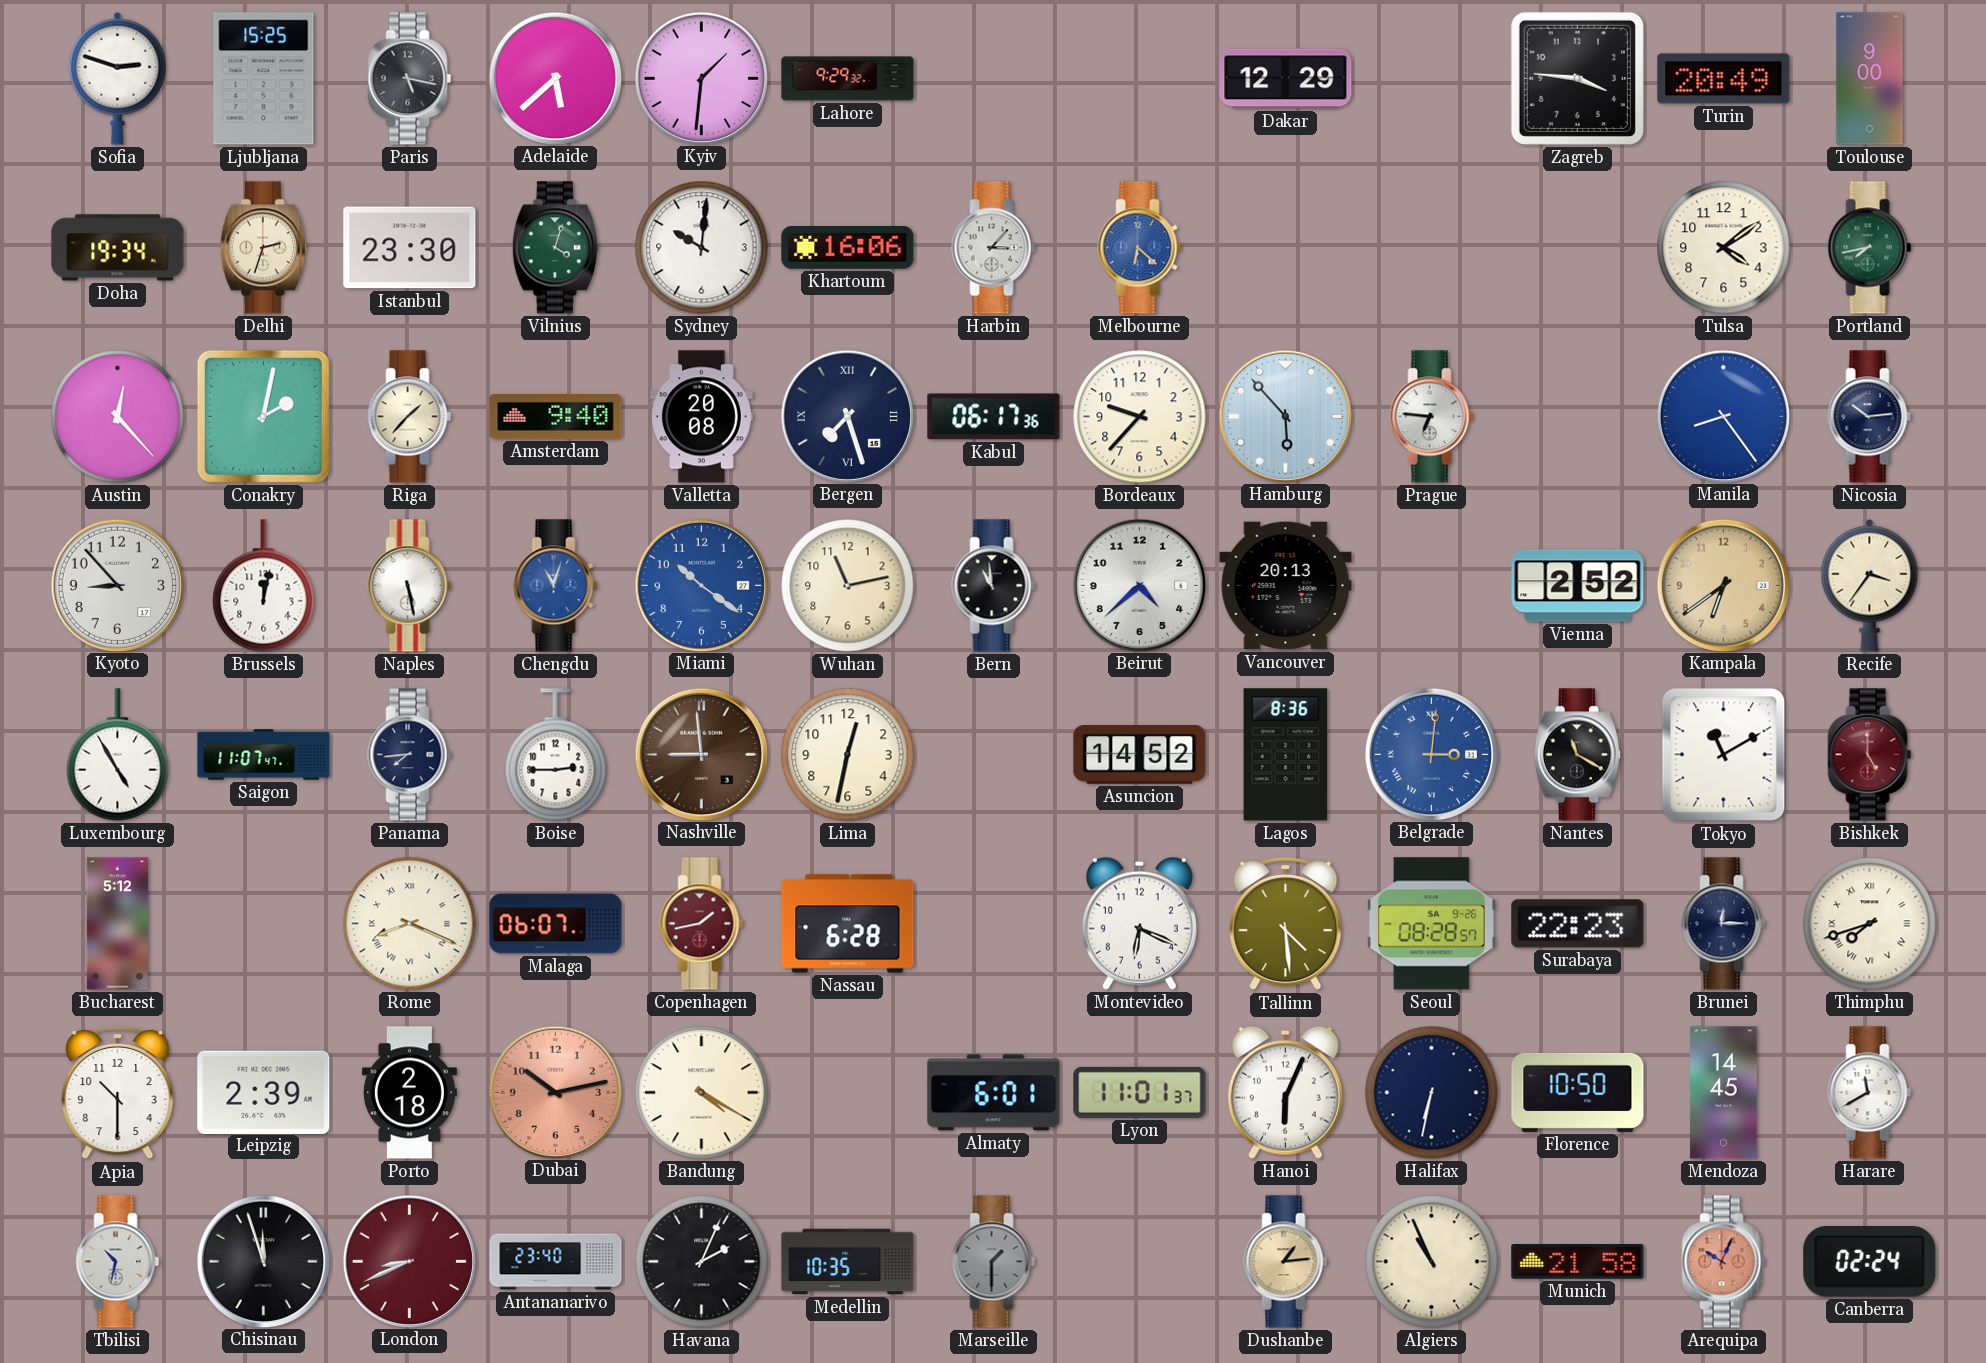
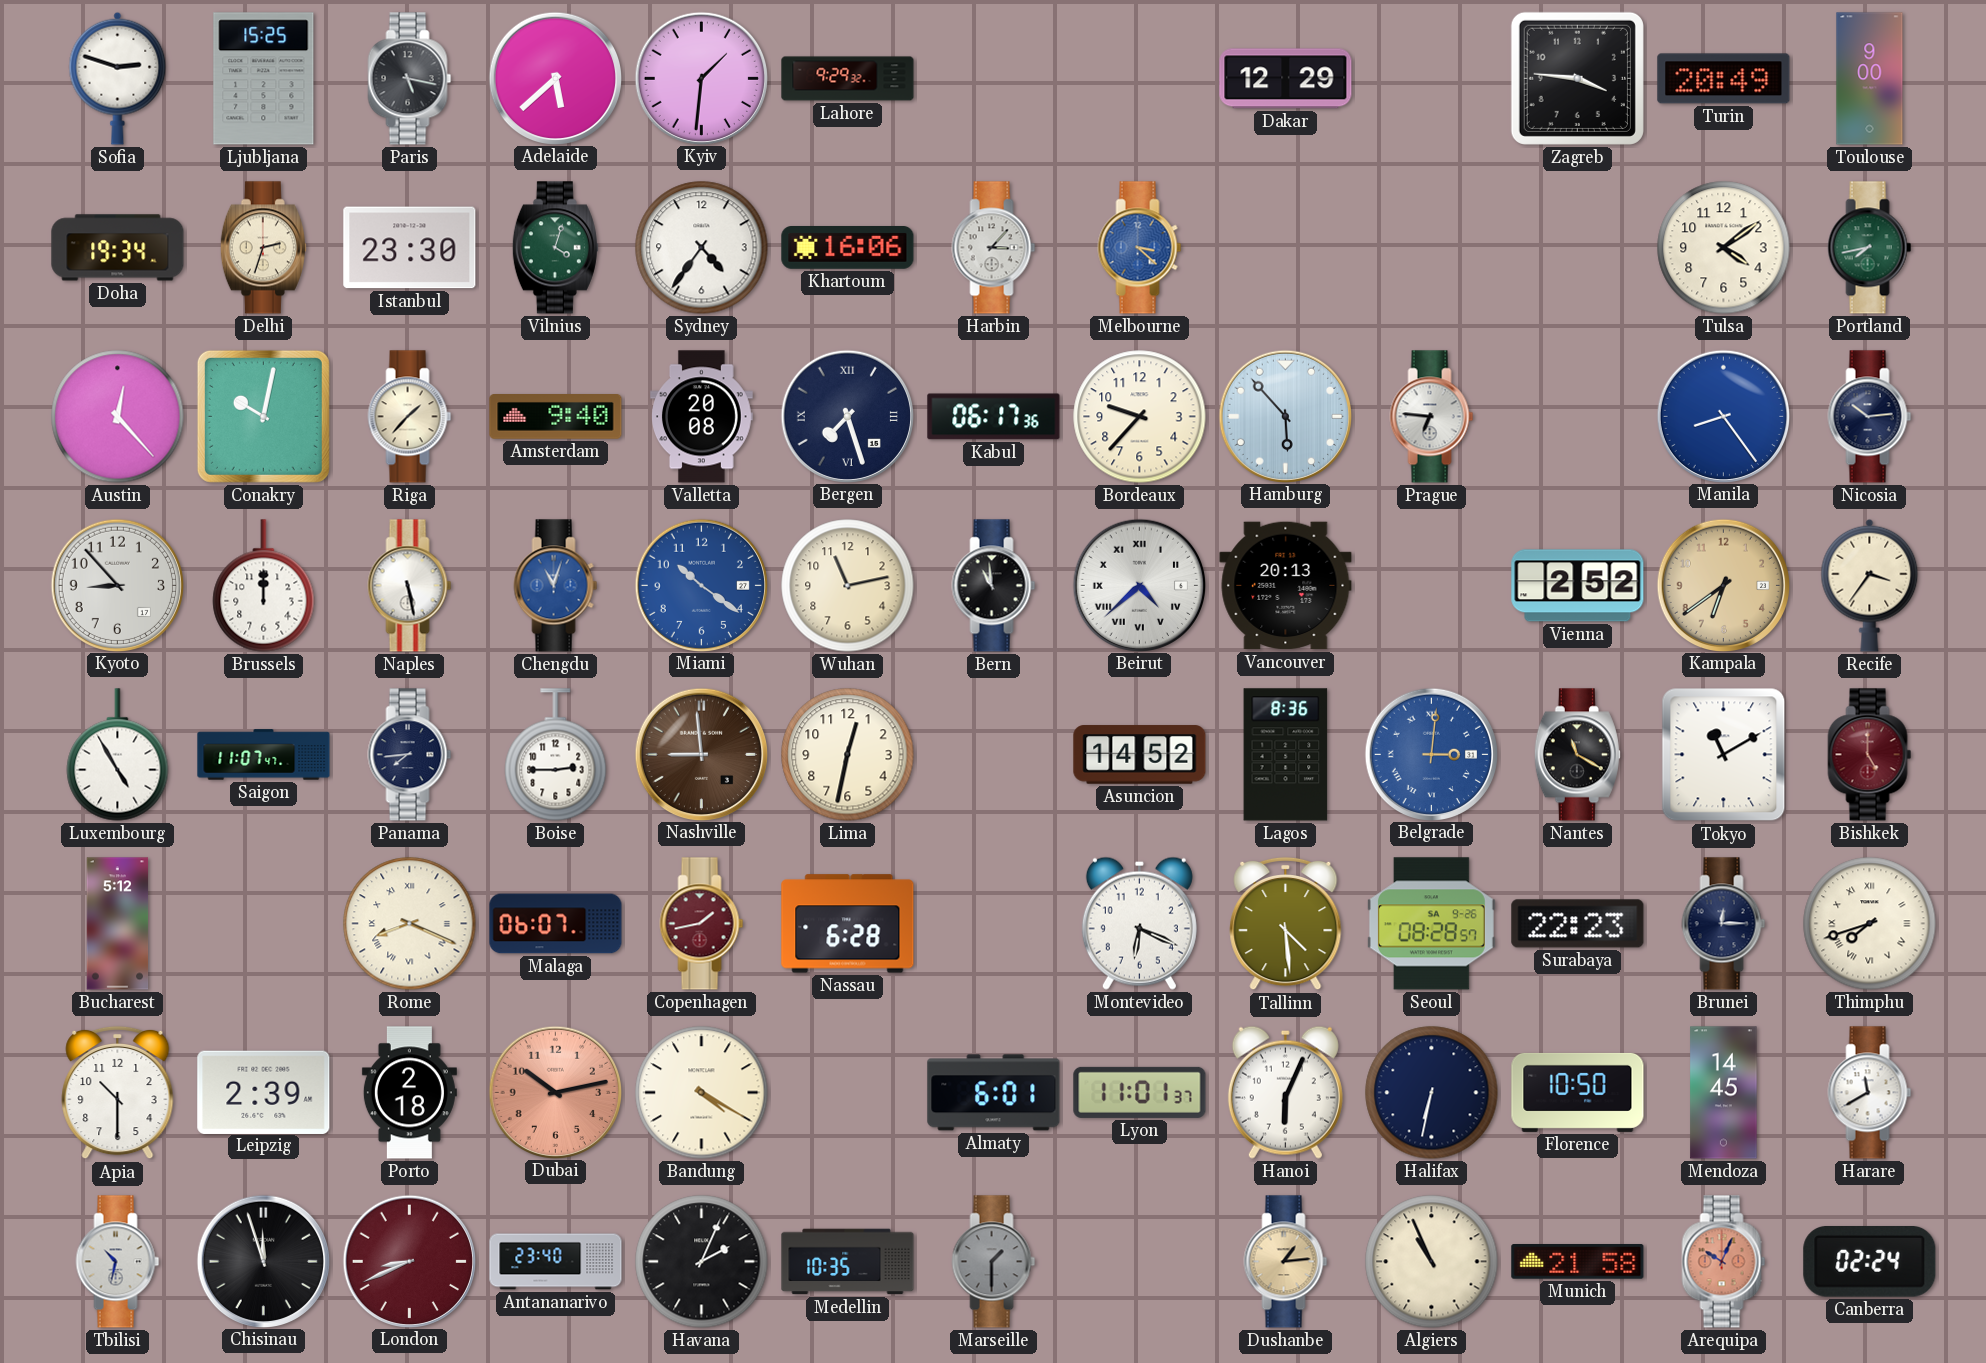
Sydney: 10:01 -> 4:36 (702, 248)
Melbourne: 6:22 -> 3:22 (1140, 248)
Conakry: 2:02 -> 10:02 (263, 416)
Brussels: 12:02 -> 12:00 (264, 586)
Beirut numerals: Arabic -> Roman (1139, 585)
